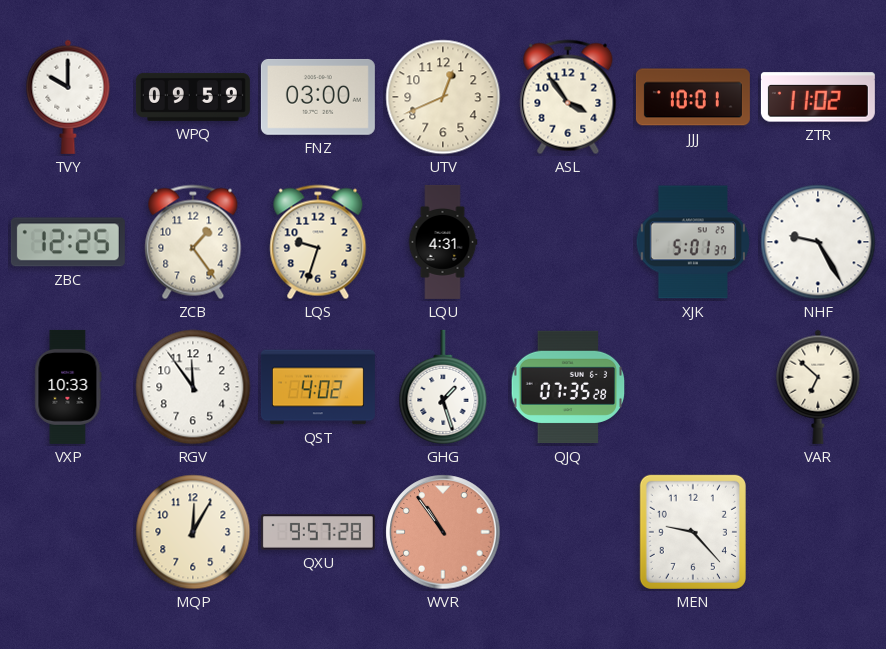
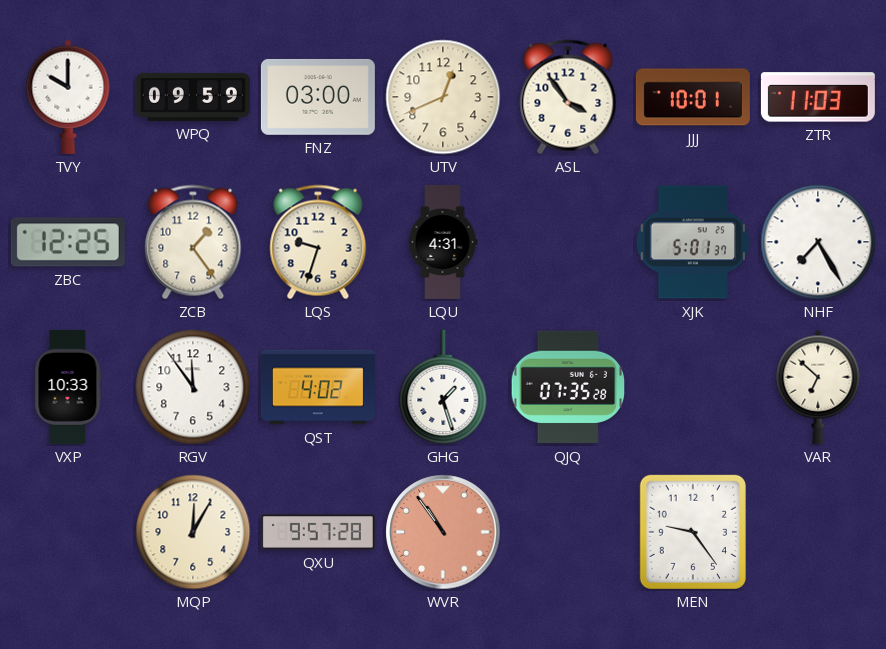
ZTR: 11:02 -> 11:03 (818, 97)
NHF: 9:25 -> 7:25 (818, 242)
MEN: 9:23 -> 9:24 (693, 532)
